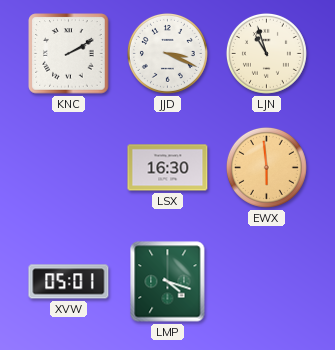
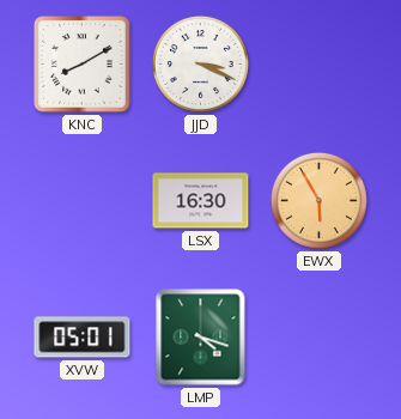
KNC: 2:10 -> 8:10 (83, 65)
LJN: 10:57 -> none (266, 53)
EWX: 5:59 -> 5:55 (318, 200)
